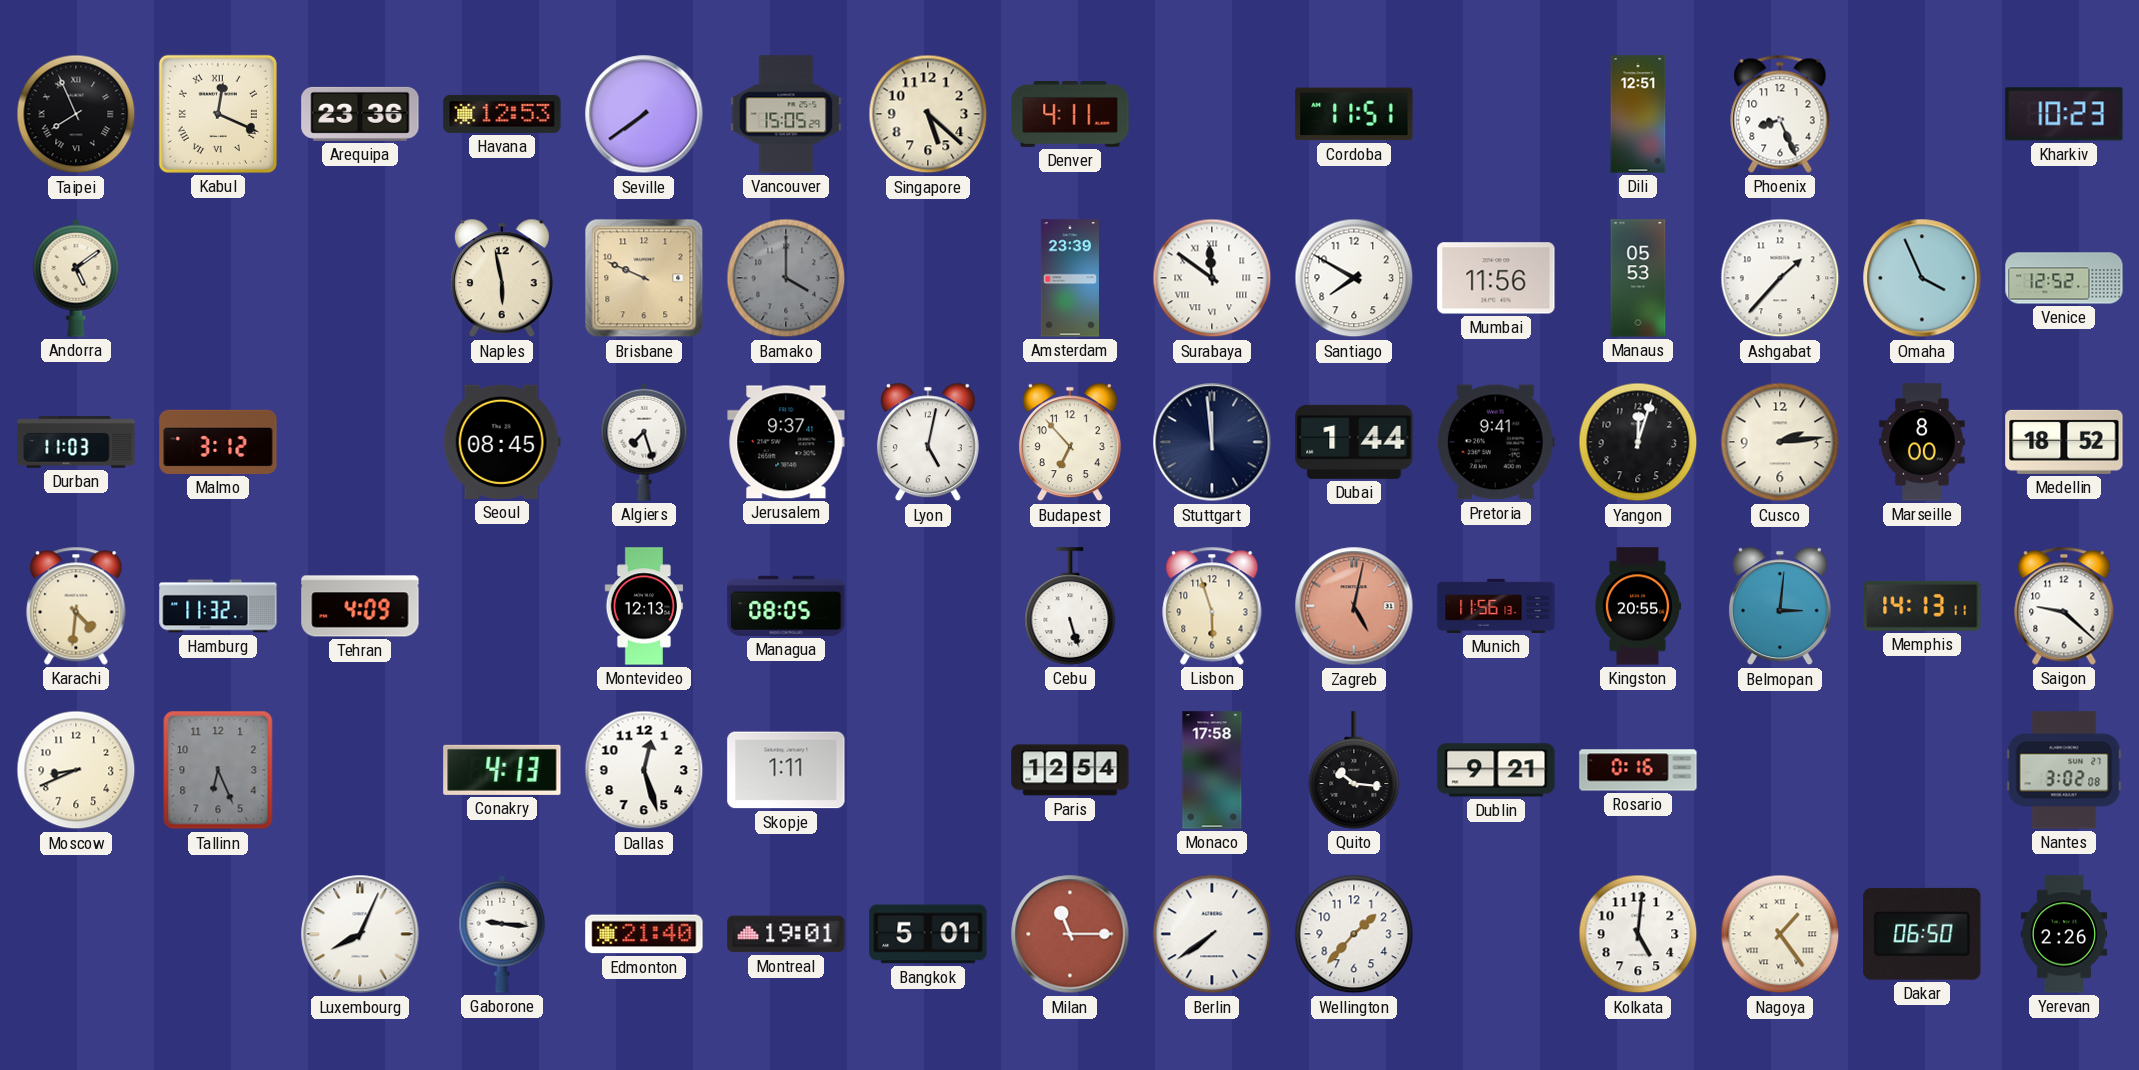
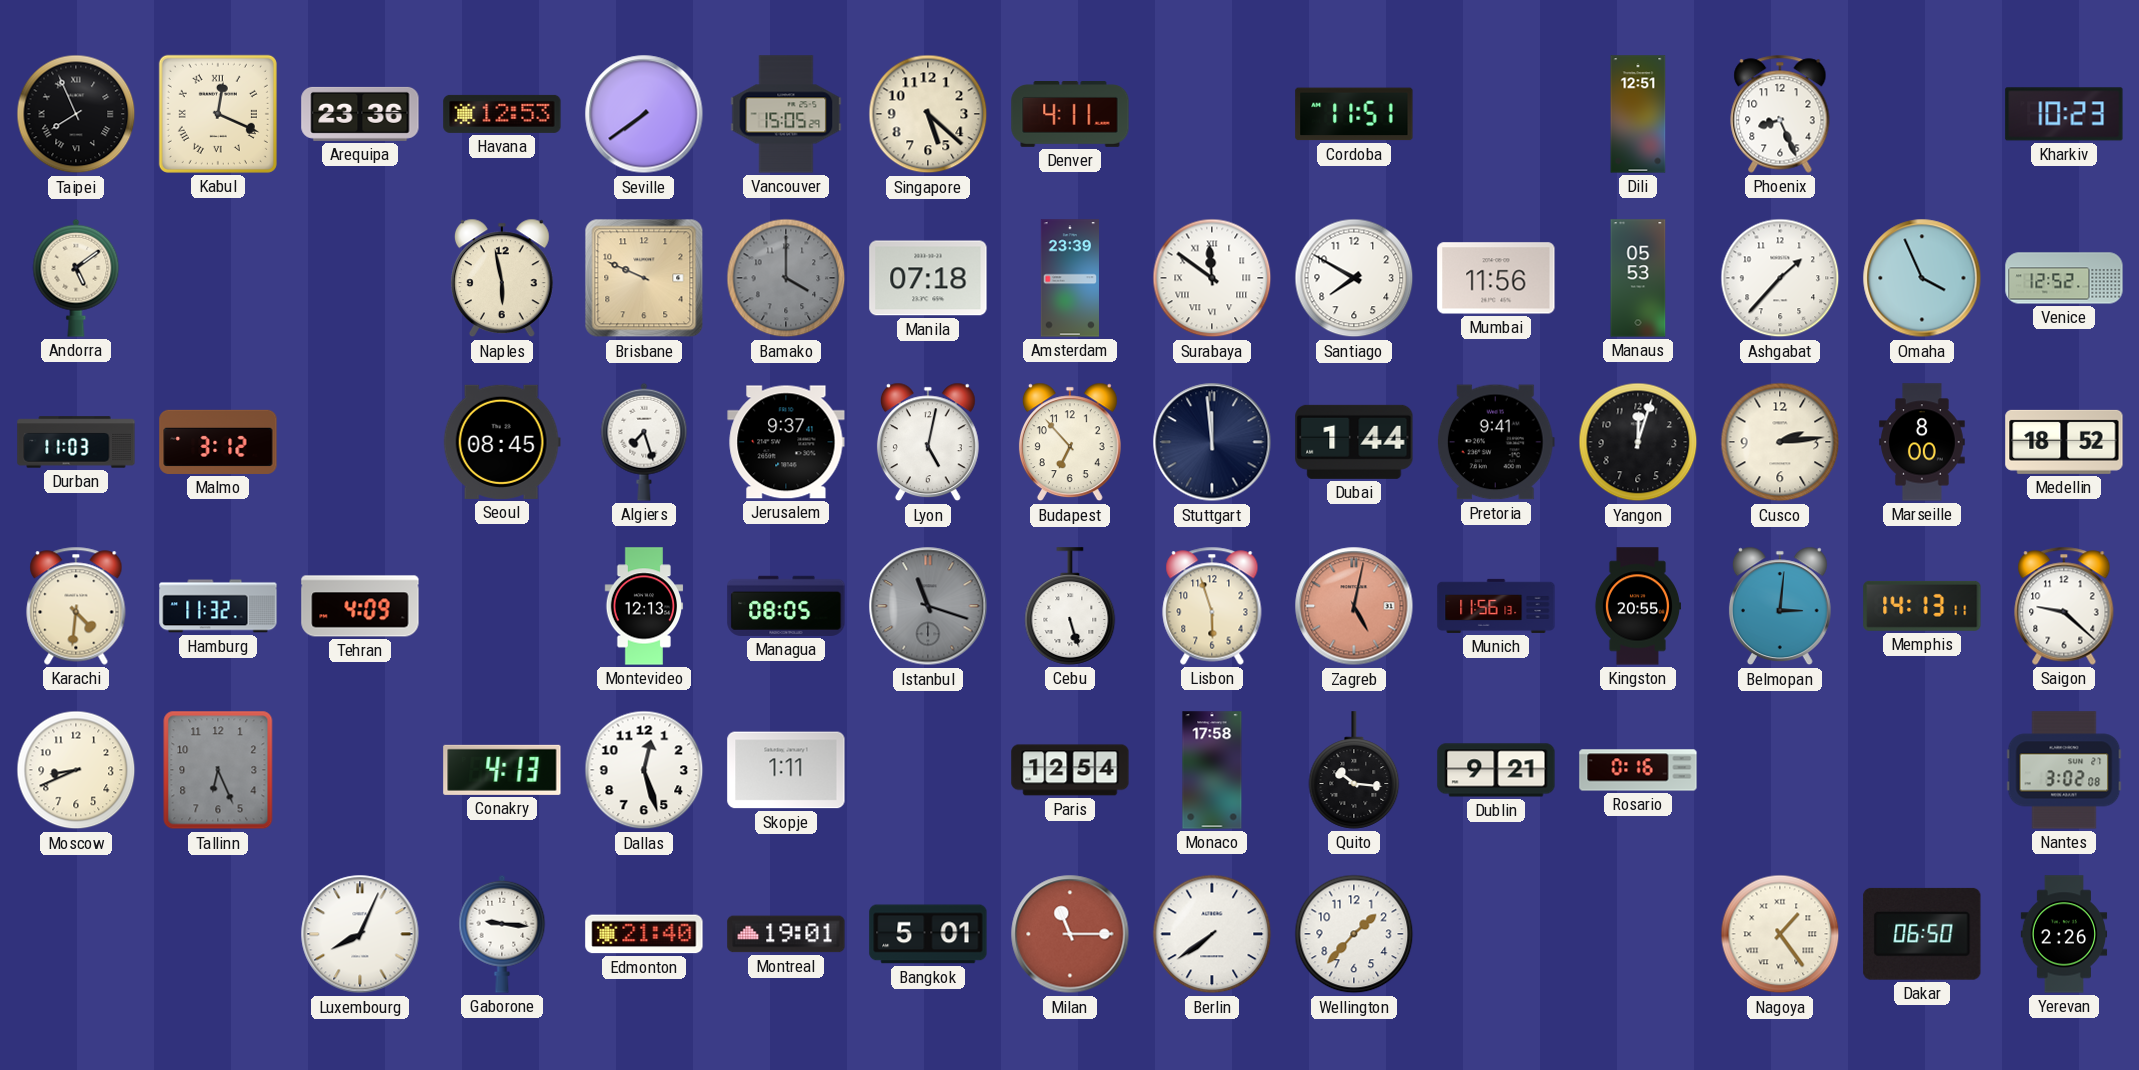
Manila: none -> 07:18 (928, 278)
Istanbul: none -> 11:18 (928, 606)
Kolkata: 5:01 -> none (1638, 934)
